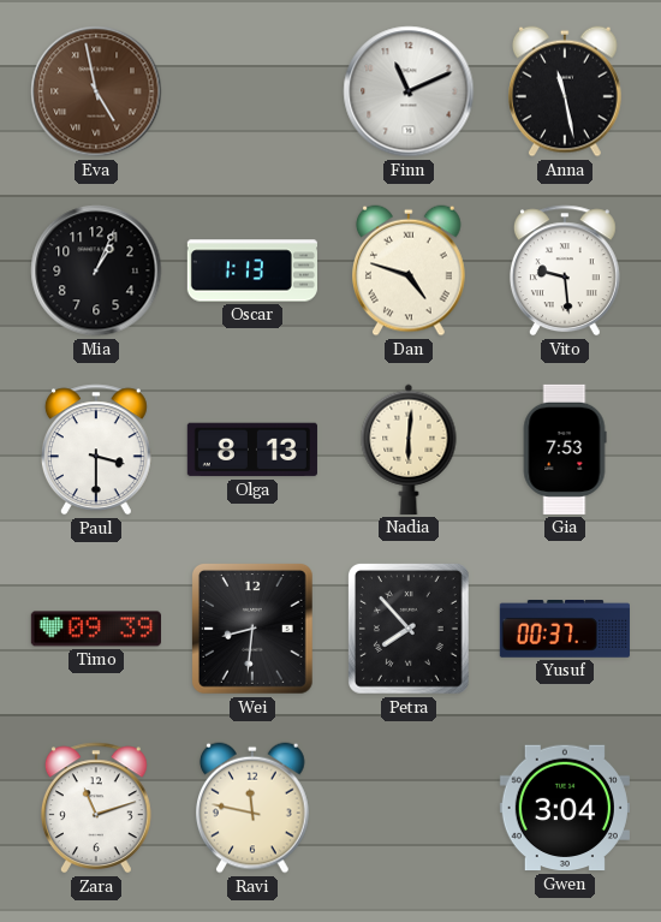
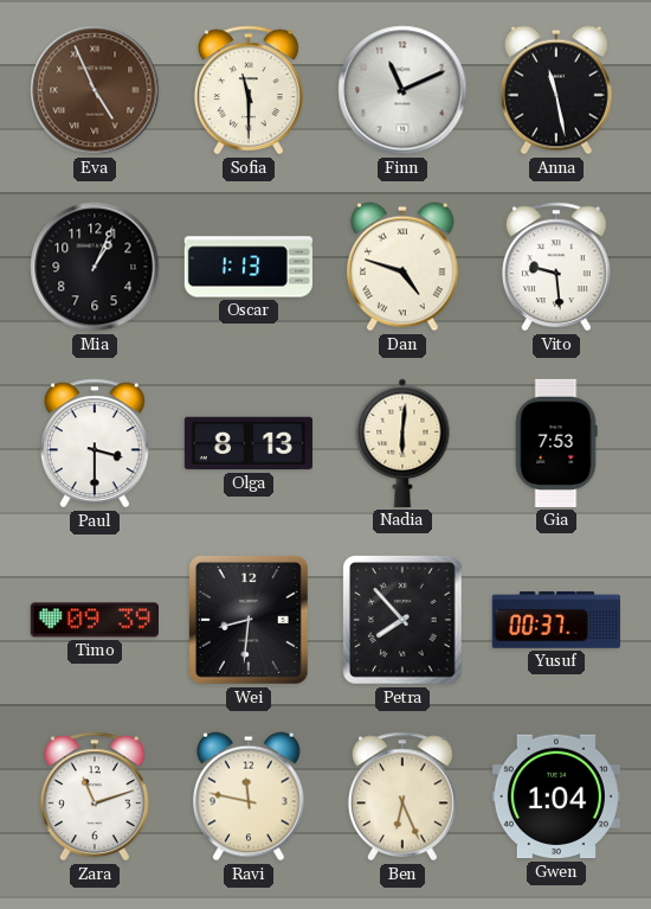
Eva: 4:58 -> 4:56 (95, 90)
Sofia: none -> 11:30 (249, 90)
Ben: none -> 6:26 (402, 796)
Gwen: 3:04 -> 1:04 (556, 796)
